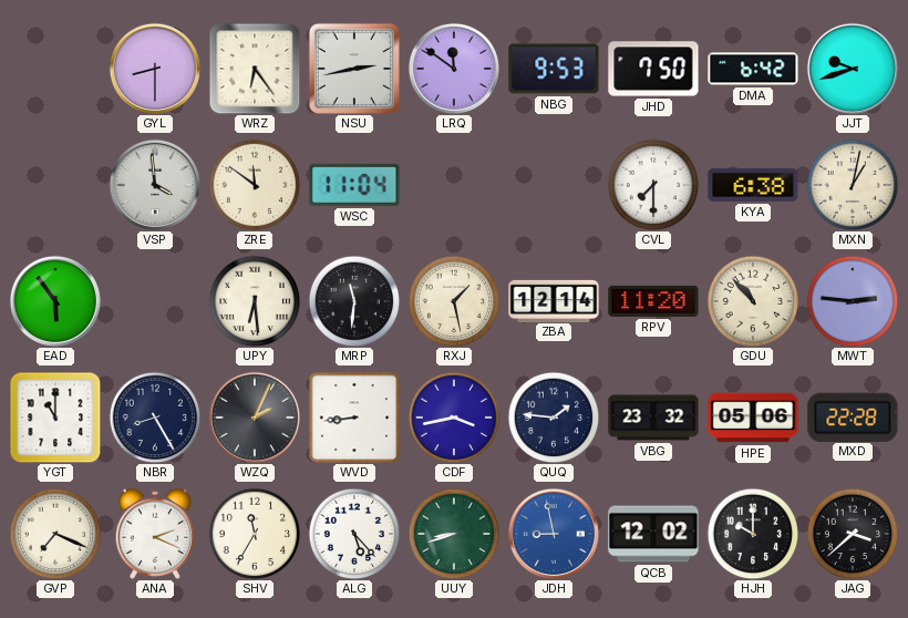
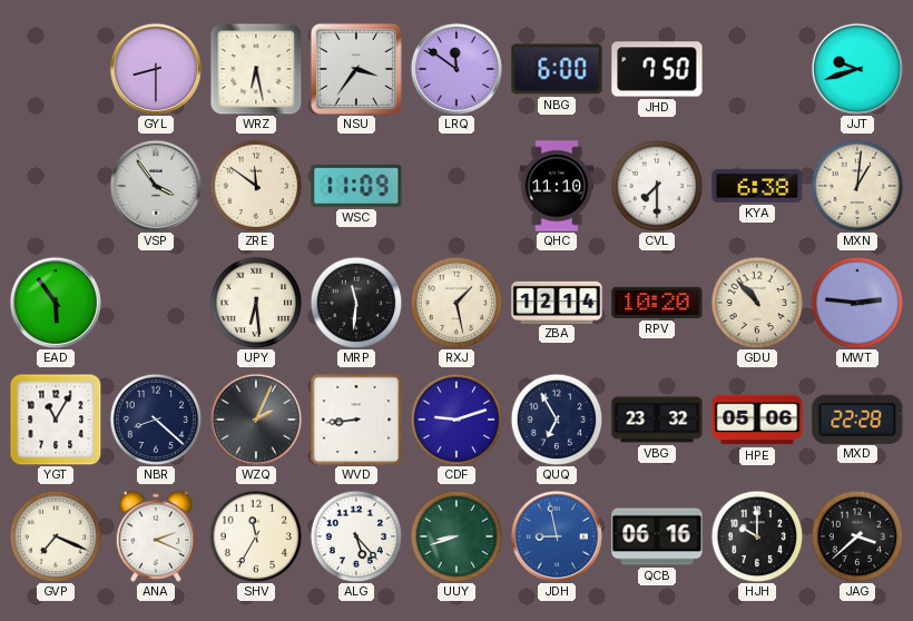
WRZ: 6:24 -> 6:28 (256, 69)
NSU: 2:43 -> 3:36 (356, 69)
NBG: 9:53 -> 6:00 (557, 69)
DMA: 6:42 -> none (753, 69)
VSP: 3:59 -> 3:54 (156, 186)
WSC: 11:04 -> 11:09 (356, 186)
QHC: none -> 11:10 (557, 186)
MXN: 1:02 -> 1:01 (857, 186)
RPV: 11:20 -> 10:20 (657, 303)
YGT: 11:00 -> 11:05 (56, 420)
NBR: 8:25 -> 8:22 (156, 420)
CDF: 3:43 -> 9:12 (457, 420)
QUQ: 1:46 -> 6:55 (557, 420)
QCB: 12:02 -> 06:16 (657, 536)
